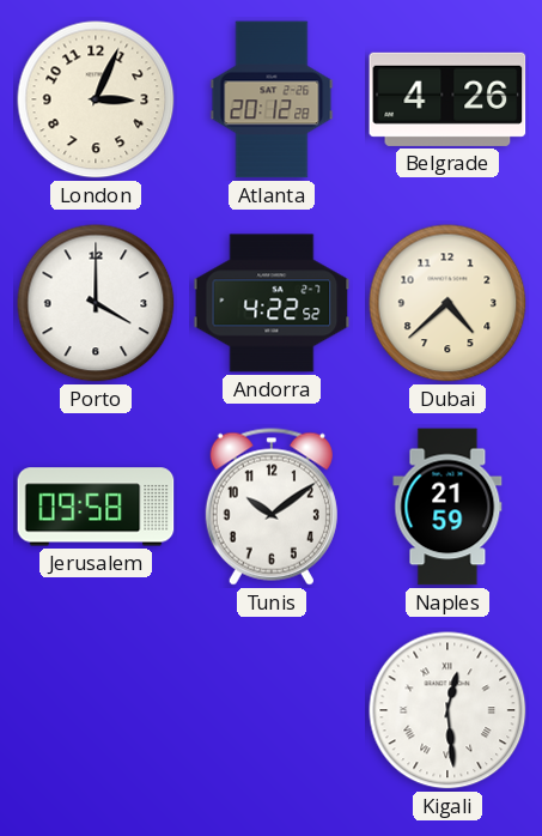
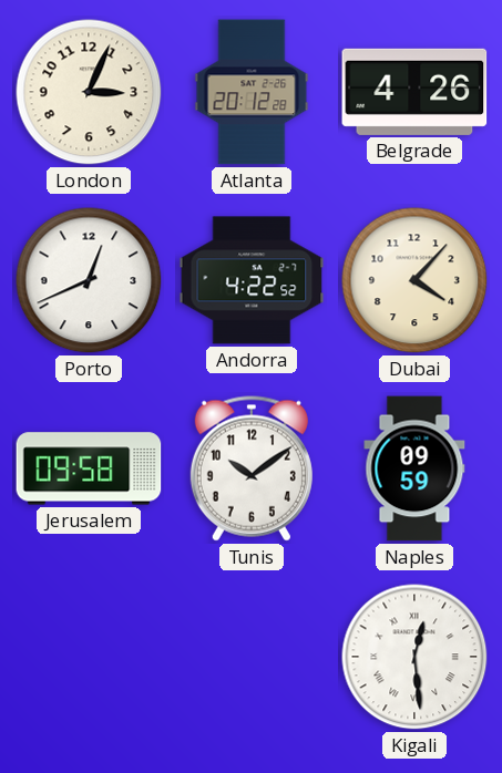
Porto: 4:00 -> 12:41 (89, 280)
Dubai: 4:38 -> 4:07 (414, 280)
Naples: 21:59 -> 09:59 (414, 468)
